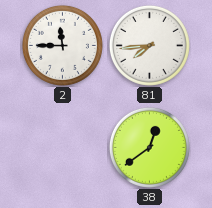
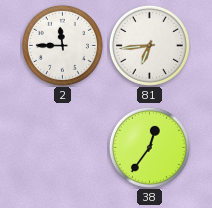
81: 7:44 -> 6:44 (149, 45)
38: 12:39 -> 12:36 (149, 147)
